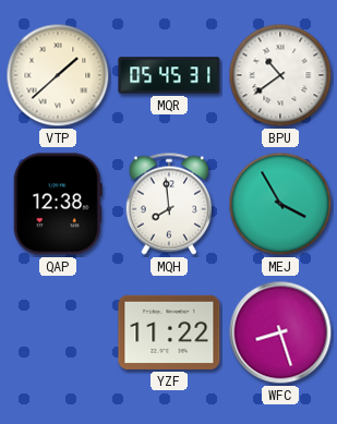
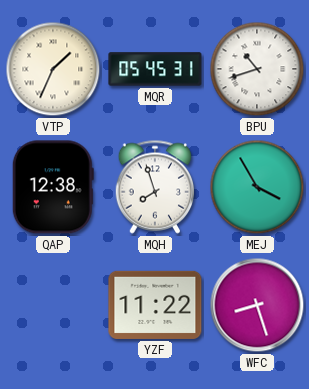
VTP: 1:38 -> 1:34 (53, 69)
BPU: 10:39 -> 10:42 (257, 69)
MQH: 7:59 -> 7:57 (155, 187)
